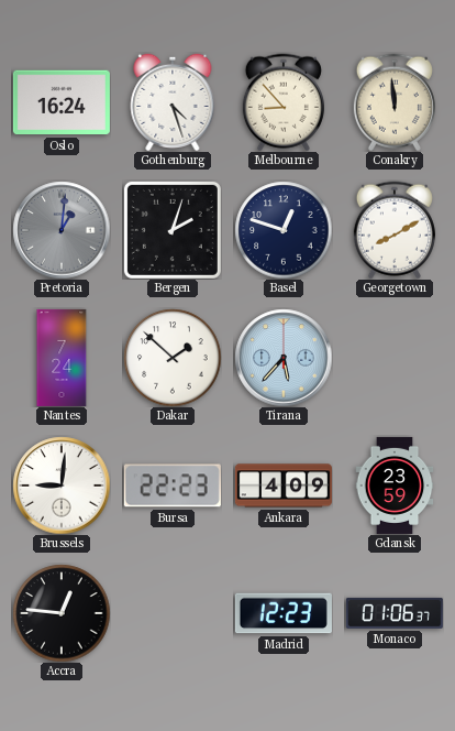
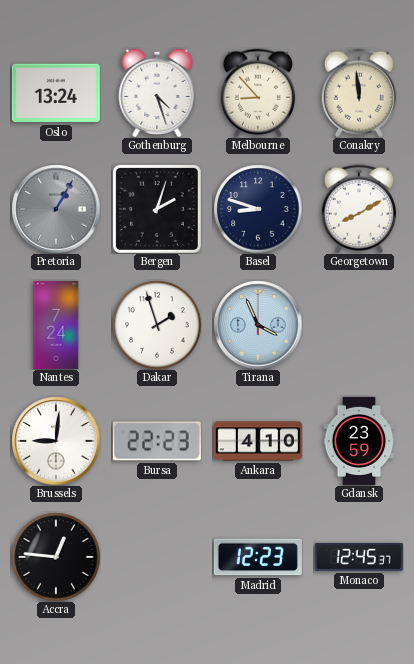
Oslo: 16:24 -> 13:24 (56, 93)
Pretoria: 1:01 -> 1:05 (56, 209)
Basel: 12:48 -> 8:48 (258, 209)
Dakar: 1:52 -> 1:57 (157, 325)
Tirana: 5:37 -> 3:56 (258, 325)
Ankara: 4:09 -> 4:10 (258, 441)
Monaco: 01:06 -> 12:45 (359, 557)
